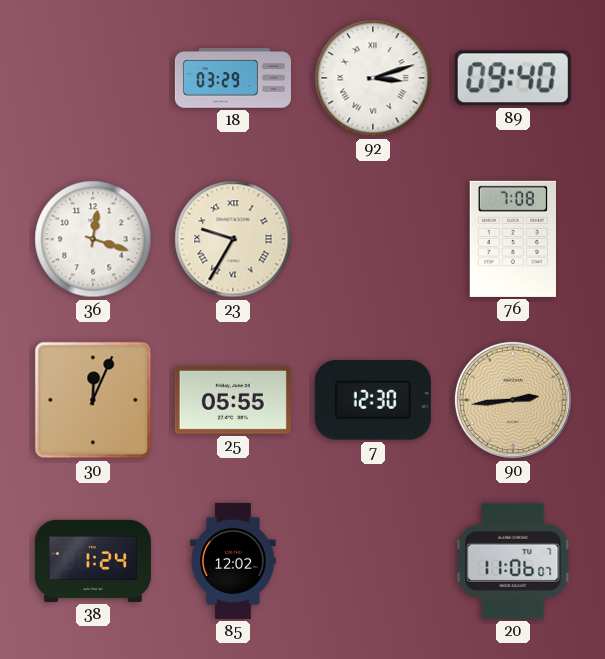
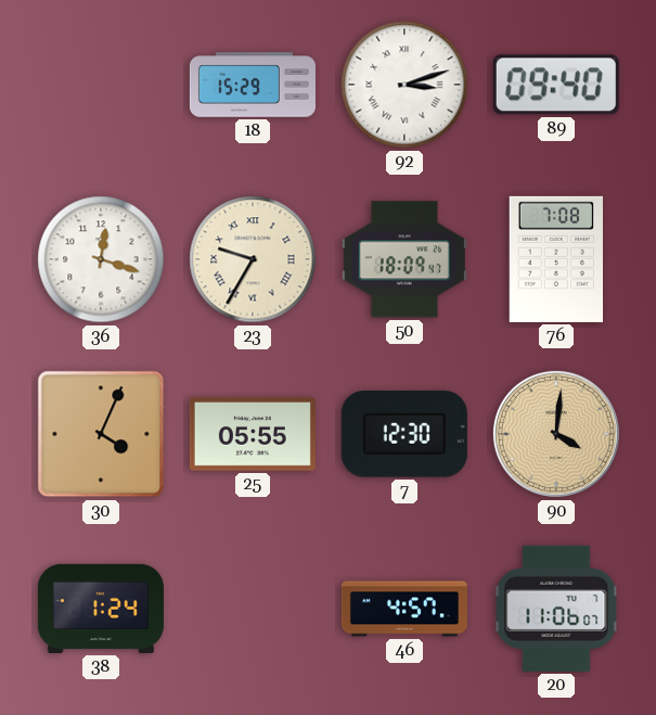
18: 03:29 -> 15:29 (253, 85)
50: none -> 18:09 (404, 259)
30: 12:04 -> 4:04 (101, 434)
90: 2:44 -> 4:01 (556, 434)
85: 12:02 -> none (233, 561)
46: none -> 4:57 (404, 609)
